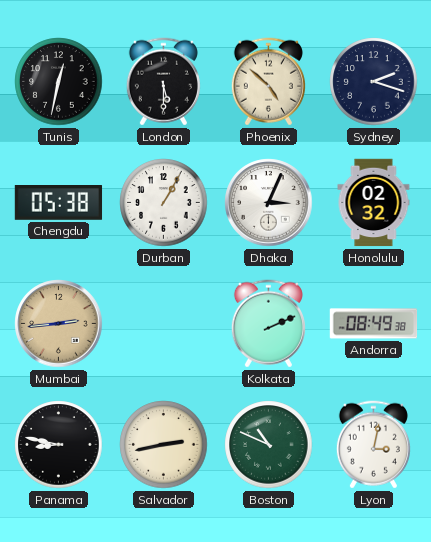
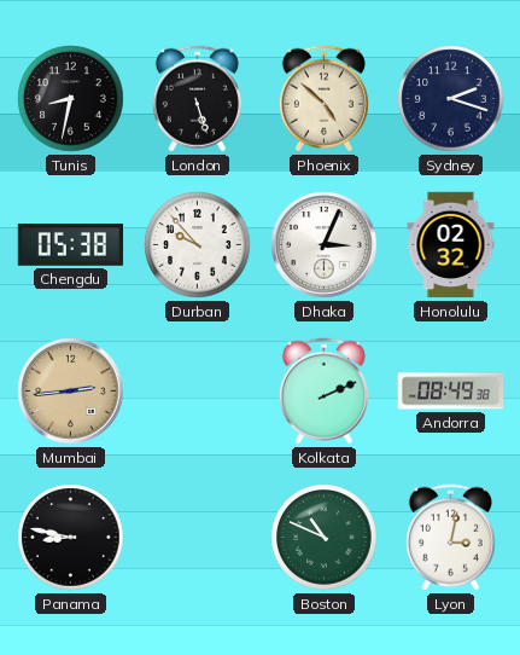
Tunis: 12:32 -> 8:32 (71, 99)
London: 5:30 -> 5:27 (197, 99)
Durban: 1:05 -> 9:53 (198, 245)
Salvador: 2:43 -> none (164, 445)
